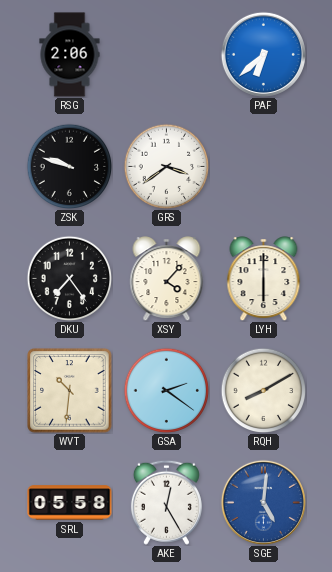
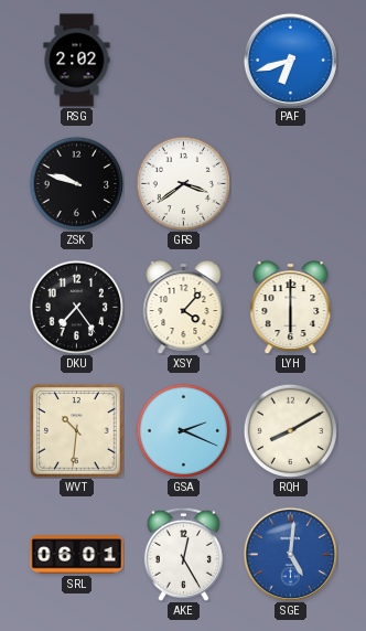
RSG: 2:06 -> 2:02 (77, 61)
PAF: 6:38 -> 6:42 (290, 60)
GSA: 2:21 -> 2:19 (183, 430)
SRL: 05:58 -> 06:01 (77, 555)
